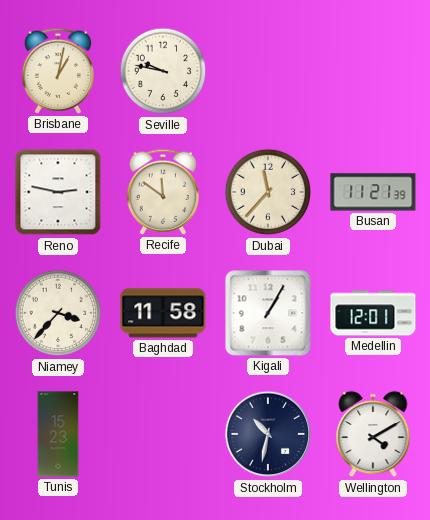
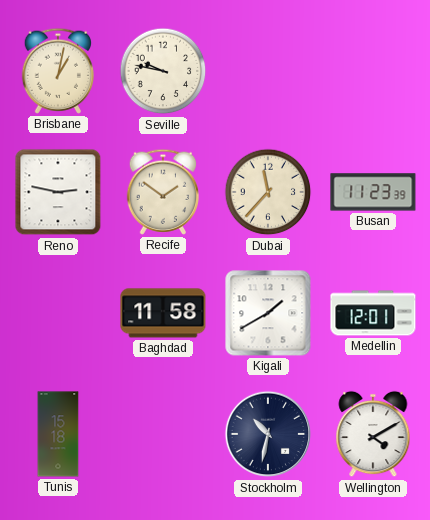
Recife: 11:51 -> 1:51 (162, 192)
Busan: 11:21 -> 11:23 (373, 192)
Niamey: 3:37 -> none (58, 313)
Kigali: 1:05 -> 1:40 (268, 313)
Tunis: 15:23 -> 15:18 (58, 434)
